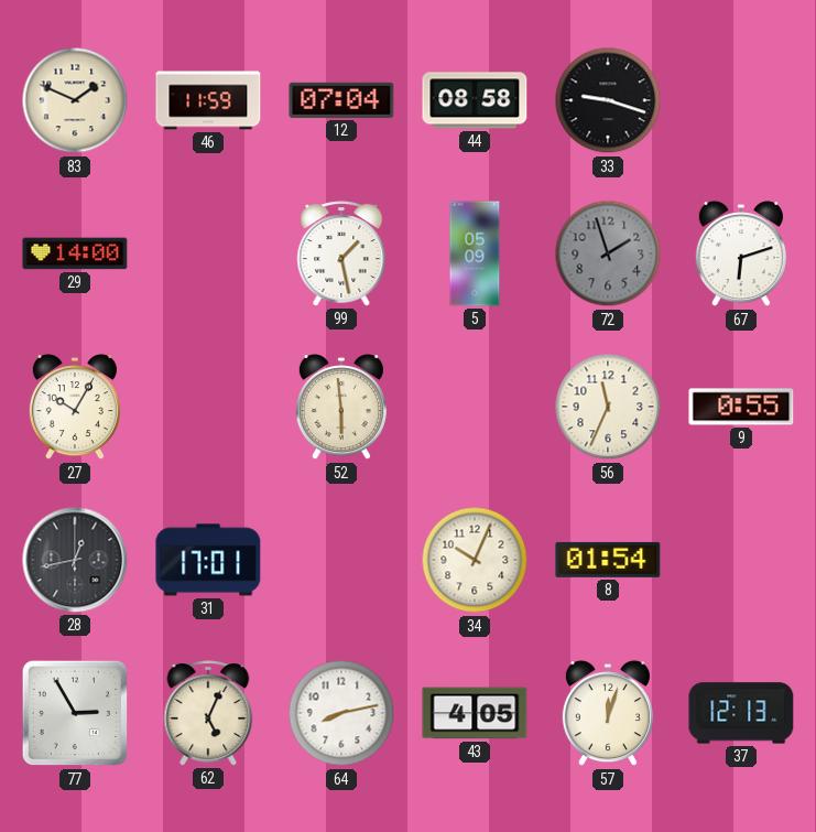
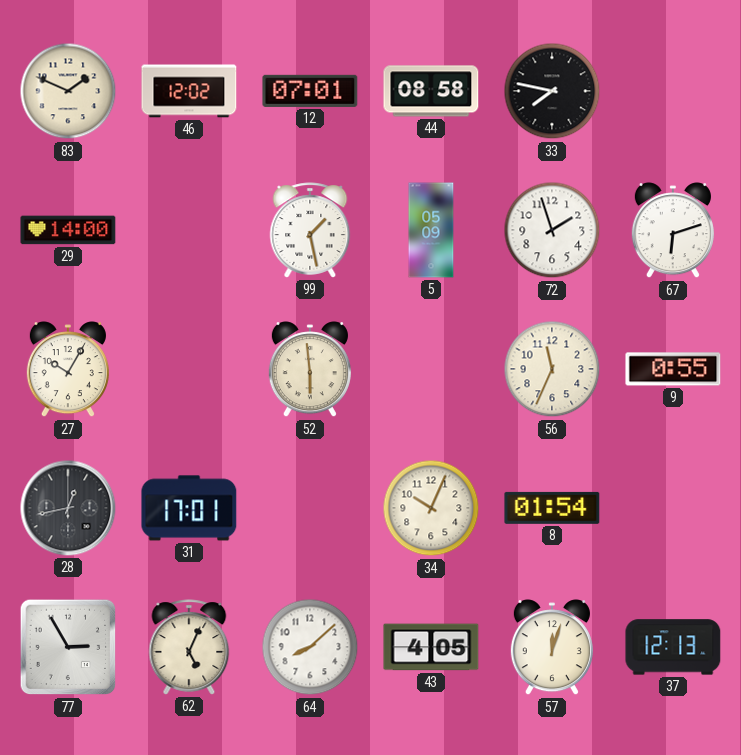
46: 11:59 -> 12:02 (189, 91)
12: 07:04 -> 07:01 (310, 91)
33: 9:18 -> 7:47 (552, 91)
72 dial: grey -> white (552, 230)
64: 8:13 -> 8:08 (310, 647)
